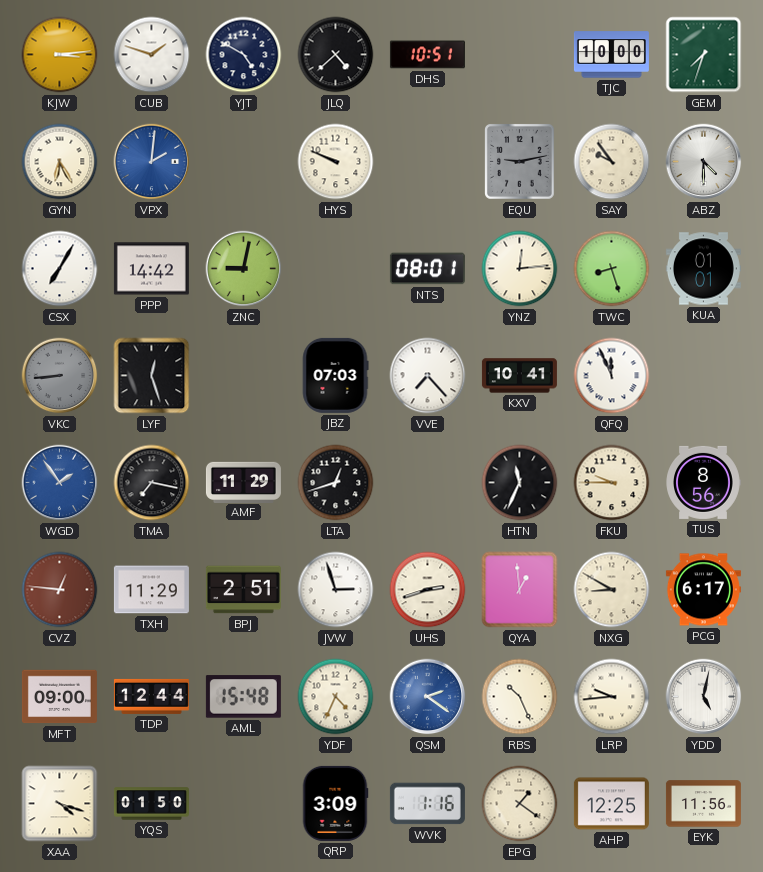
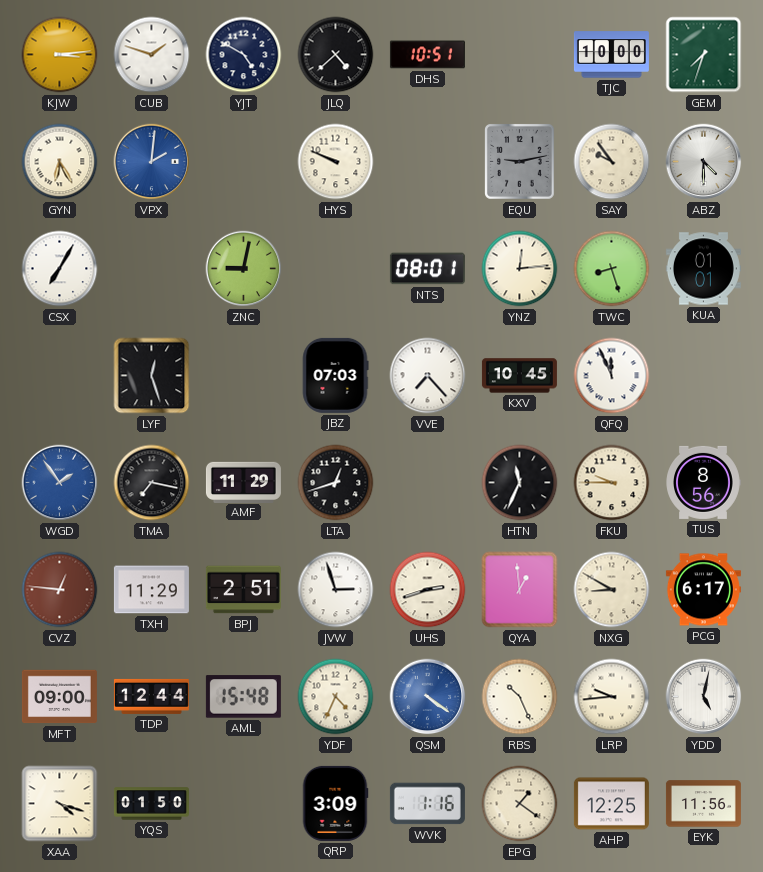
PPP: 14:42 -> none (151, 269)
VKC: 8:44 -> none (60, 376)
KXV: 10:41 -> 10:45 (519, 376)
QSM: 2:21 -> 4:21 (428, 697)
